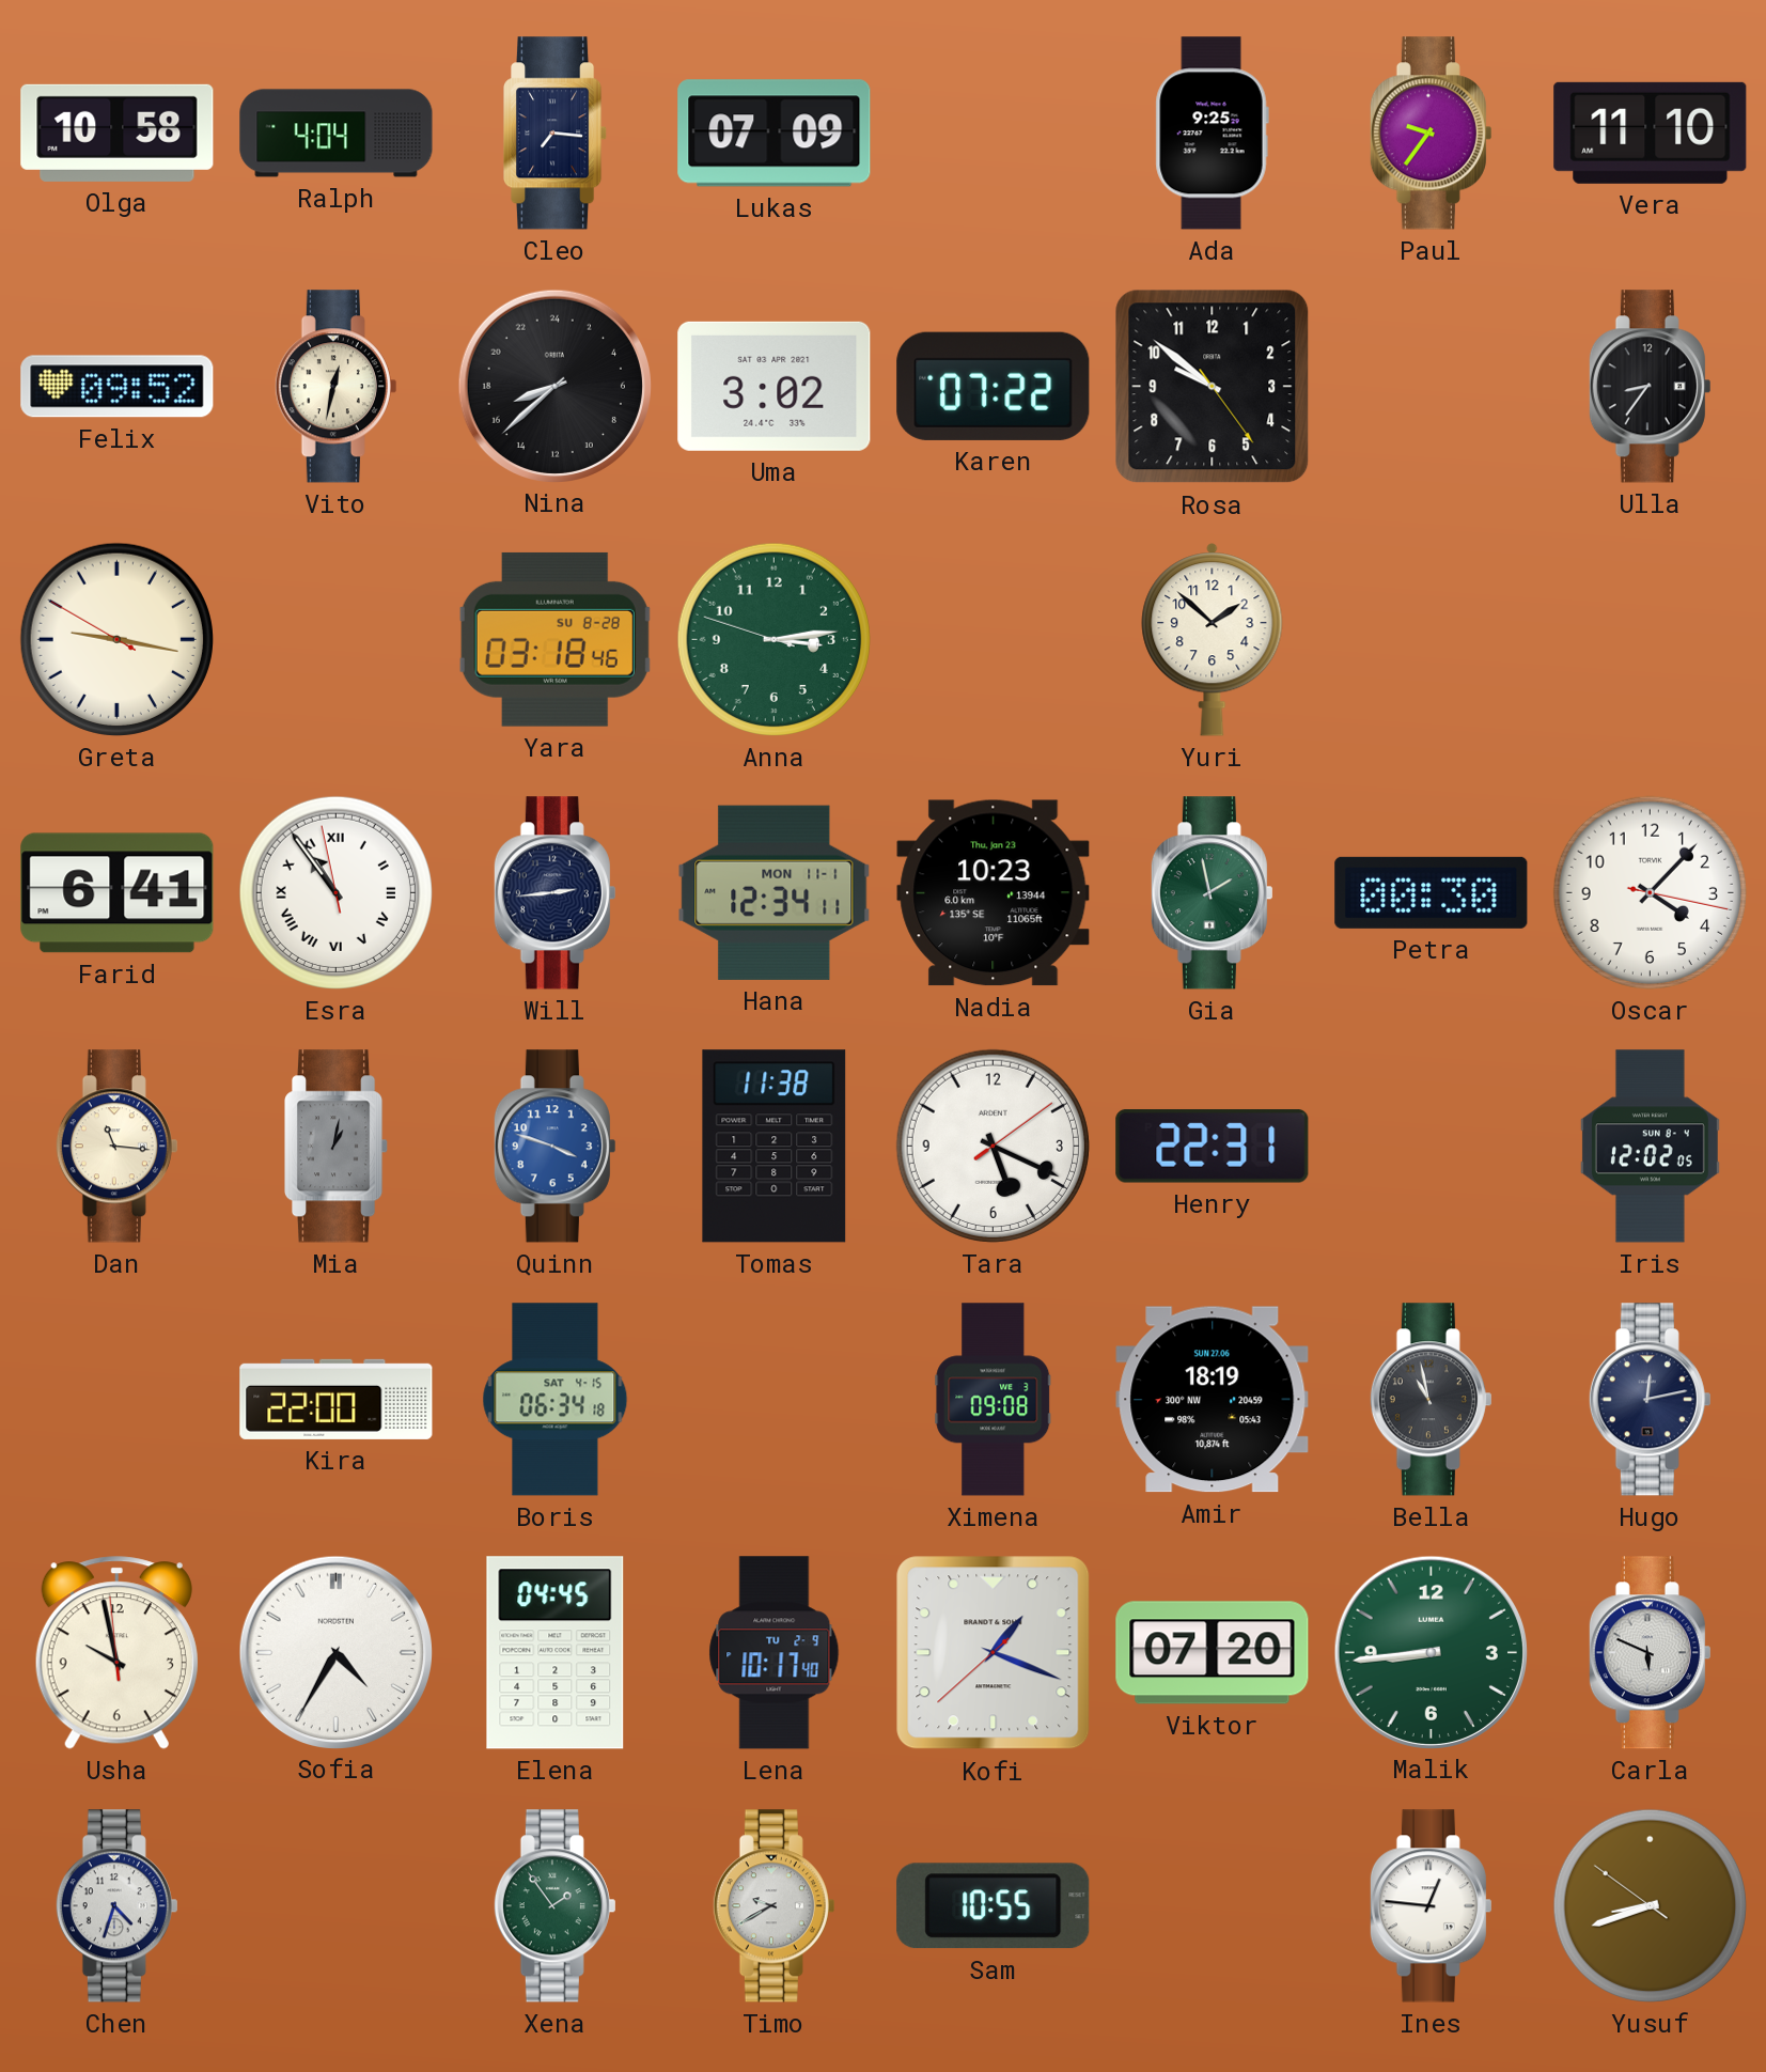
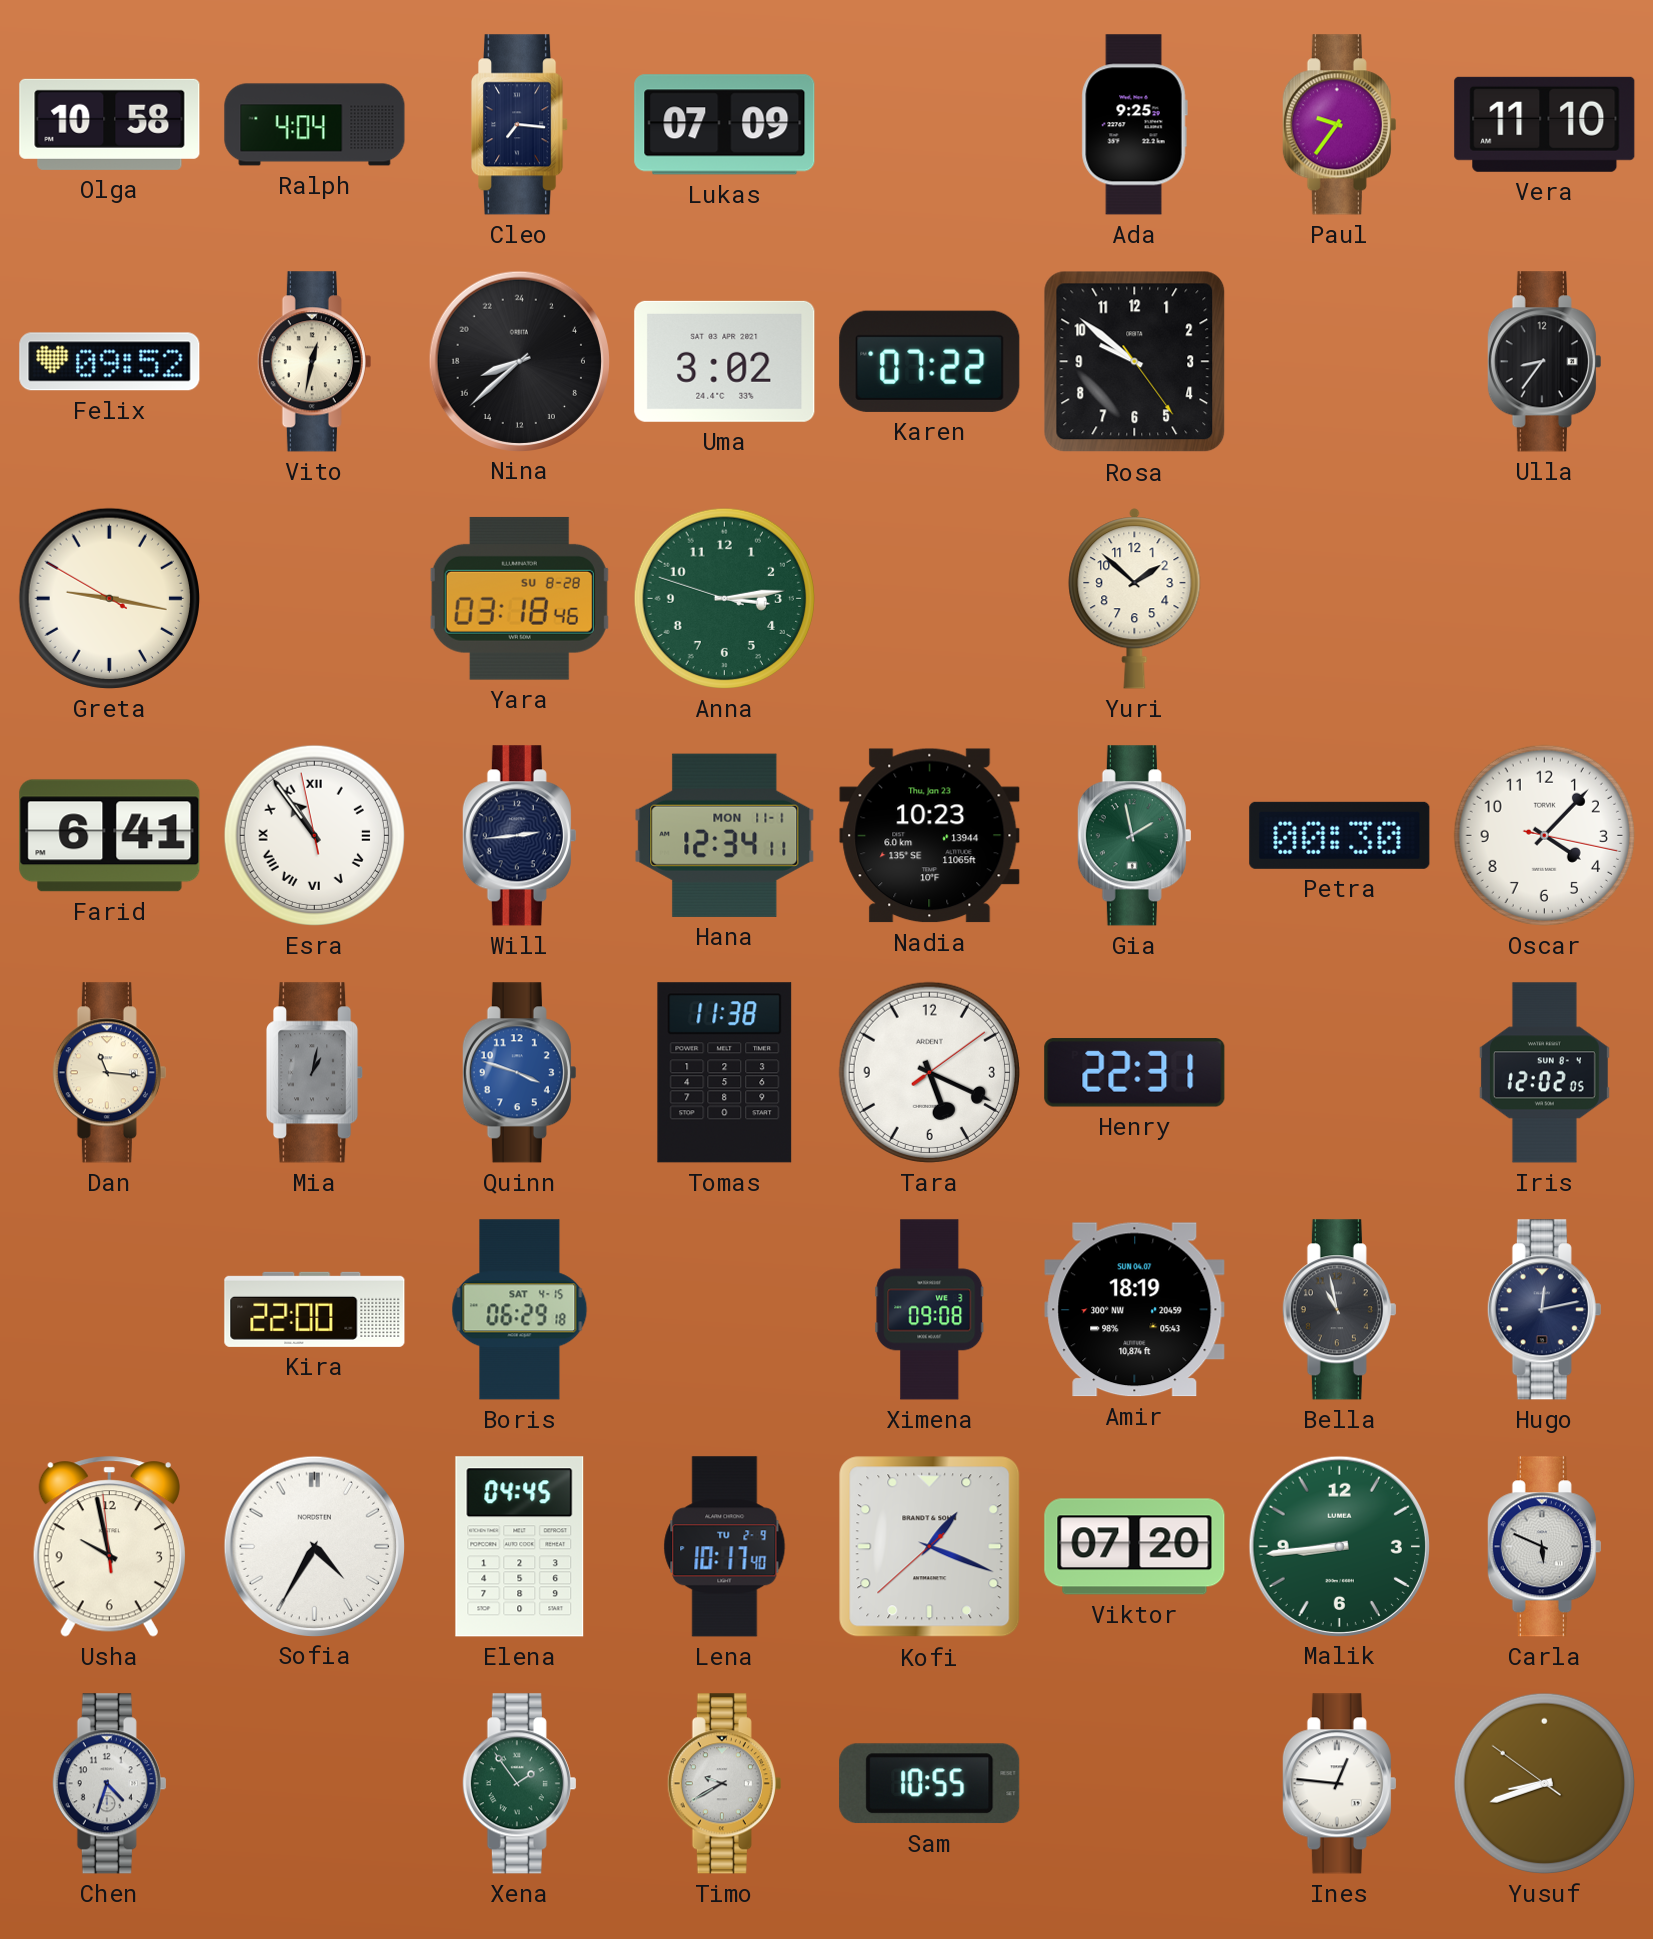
Boris: 06:34 -> 06:29 (520, 1310)
Amir date: SUN 27.06 -> SUN 04.07 (1135, 1310)
